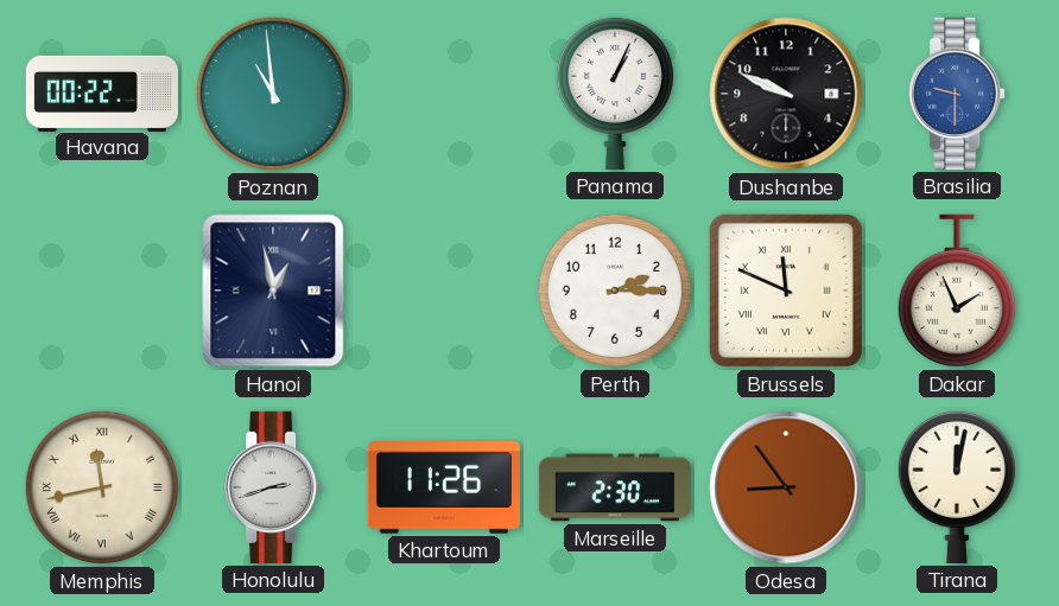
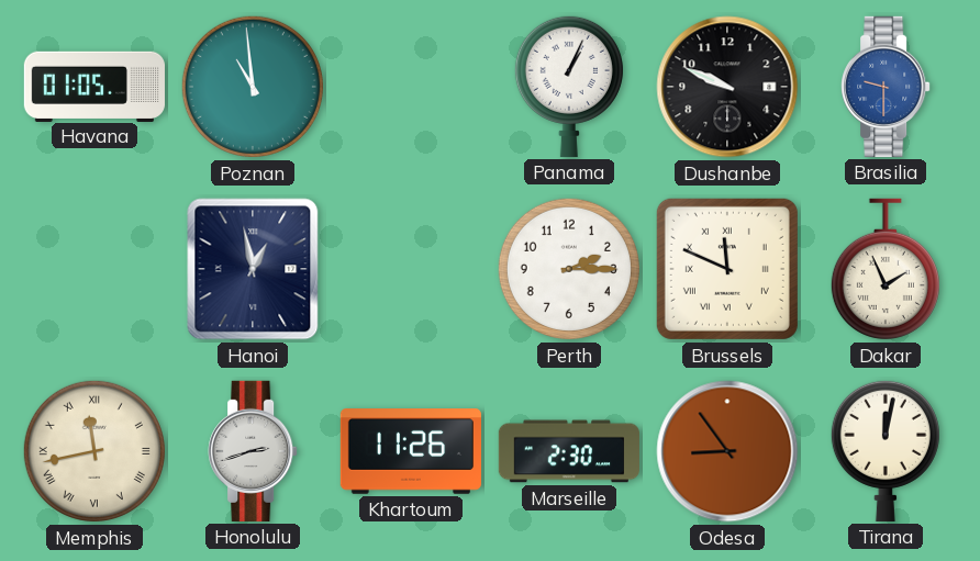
Havana: 00:22 -> 01:05 (94, 86)
